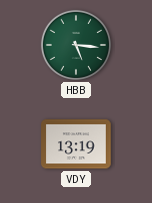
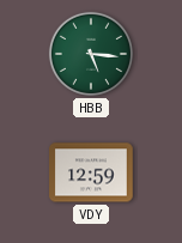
VDY: 13:19 -> 12:59 (91, 172)
